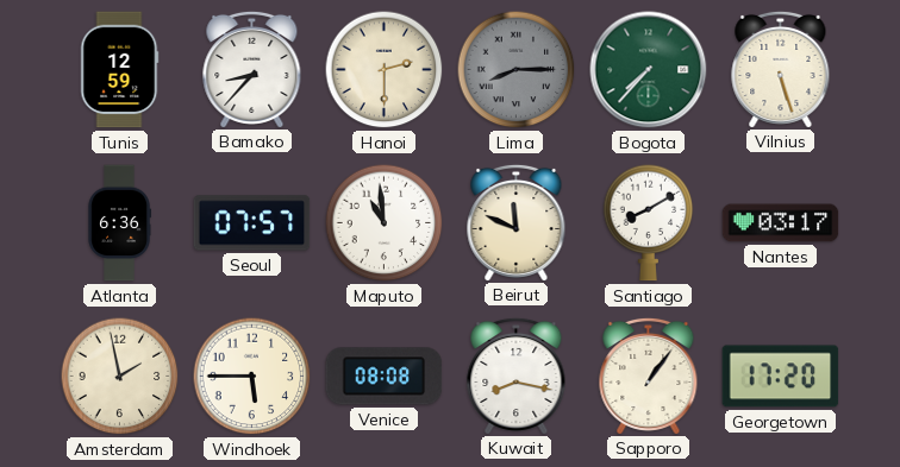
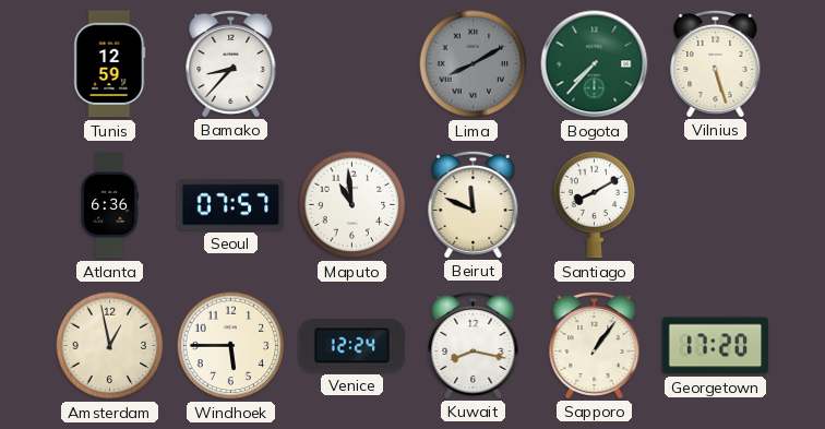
Hanoi: 2:30 -> none (385, 70)
Lima: 8:15 -> 8:10 (474, 64)
Nantes: 03:17 -> none (781, 223)
Amsterdam: 1:58 -> 12:58 (110, 346)
Venice: 08:08 -> 12:24 (352, 346)
